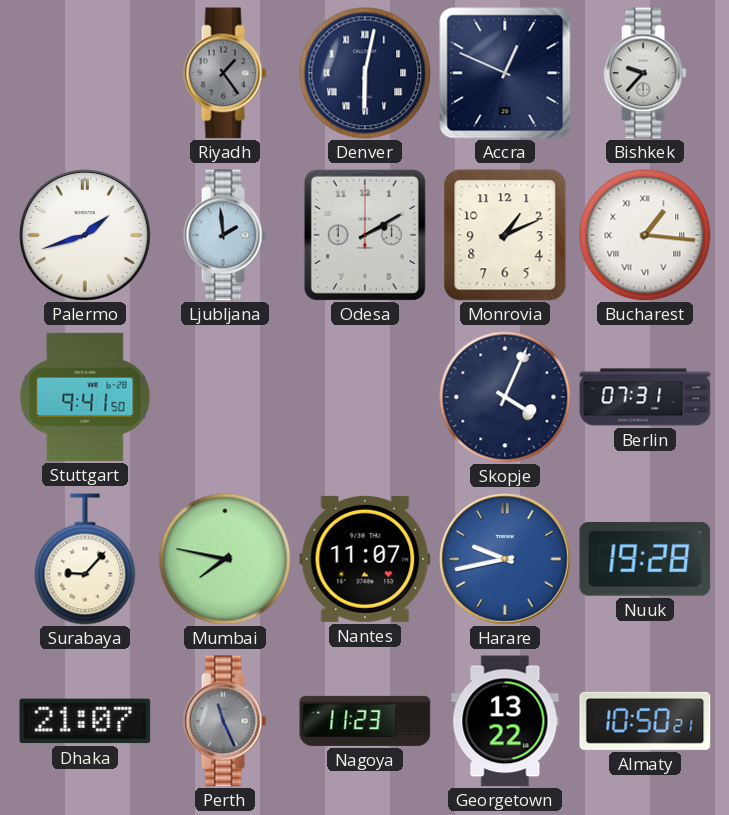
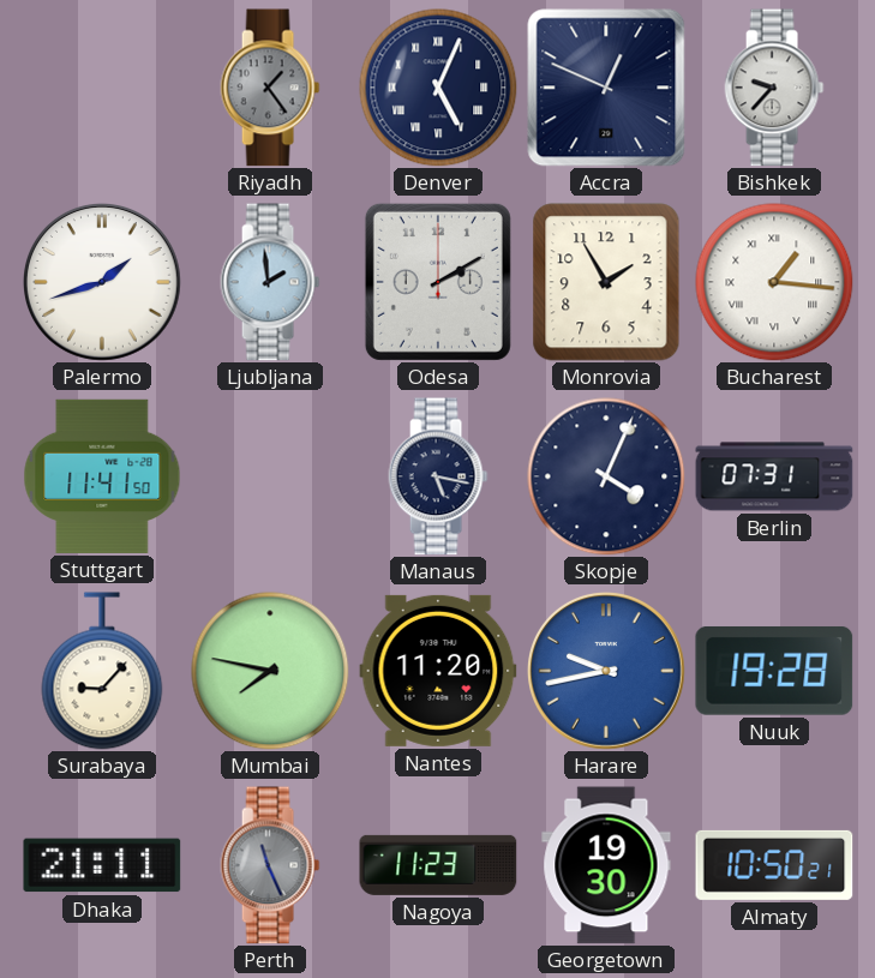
Denver: 6:02 -> 5:04 (438, 88)
Monrovia: 1:11 -> 1:55 (606, 282)
Stuttgart: 9:41 -> 11:41 (102, 476)
Manaus: none -> 5:17 (438, 476)
Nantes: 11:07 -> 11:20 (438, 671)
Dhaka: 21:07 -> 21:11 (102, 865)
Georgetown: 13:22 -> 19:30 (606, 865)
